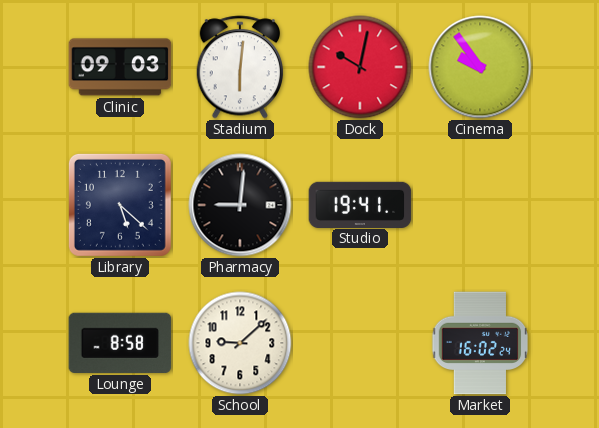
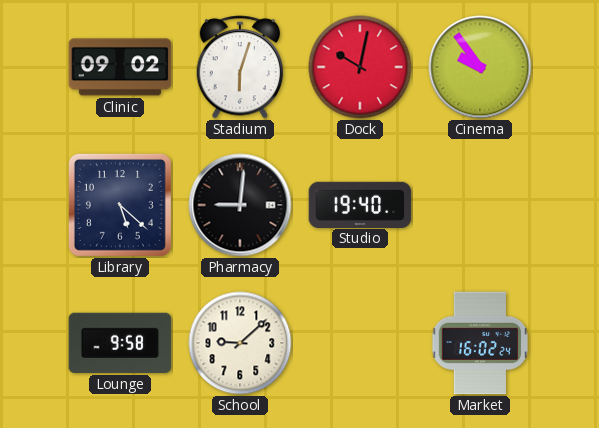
Clinic: 09:03 -> 09:02 (120, 67)
Stadium: 6:01 -> 6:03 (239, 67)
Studio: 19:41 -> 19:40 (360, 204)
Lounge: 8:58 -> 9:58 (120, 343)
